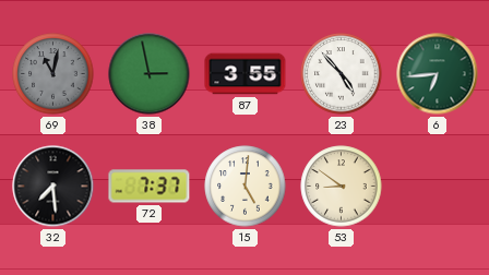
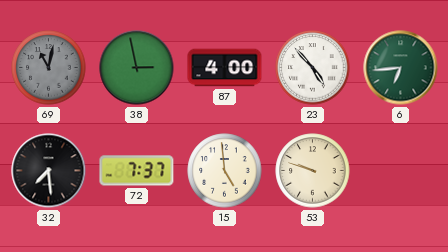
87: 3:55 -> 4:00 (225, 68)
15: 5:01 -> 4:59 (225, 171)
53: 8:51 -> 9:48 (313, 171)
